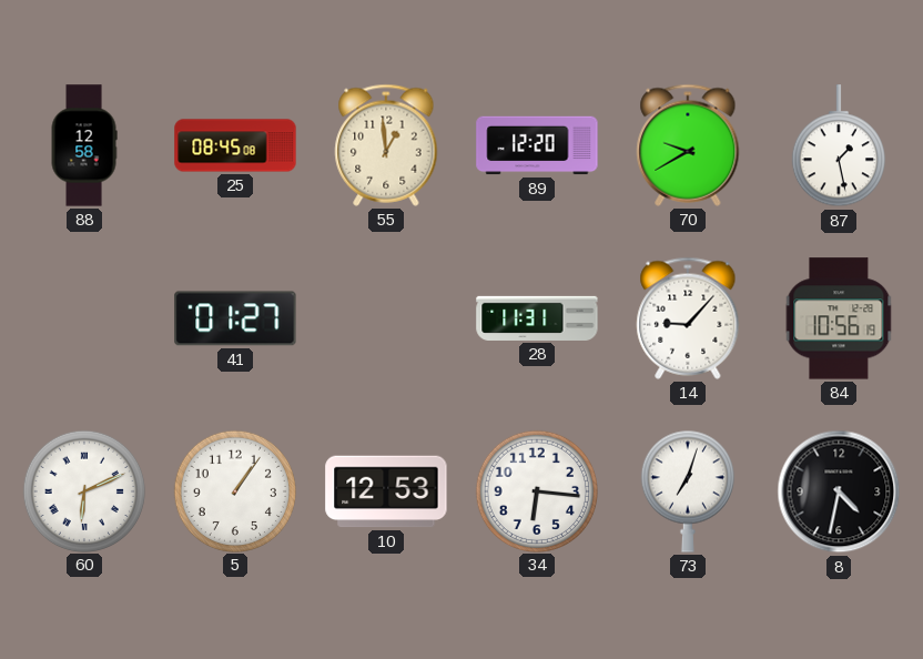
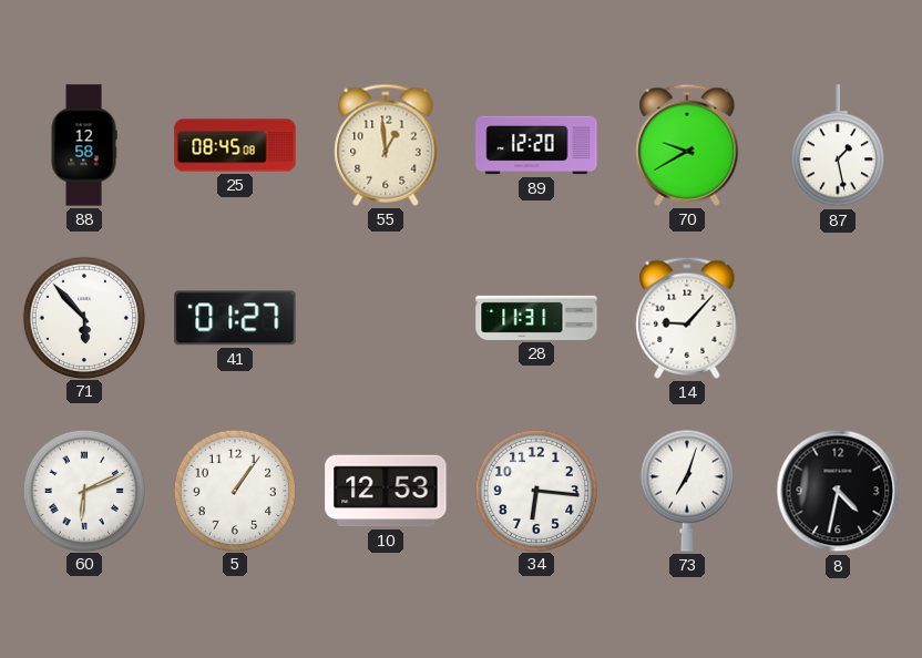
71: none -> 5:53 (83, 317)
84: 10:56 -> none (839, 318)
